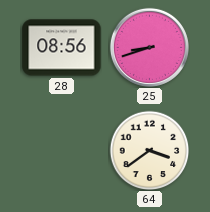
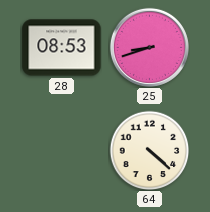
28: 08:56 -> 08:53 (62, 48)
64: 3:39 -> 4:22 (149, 150)
